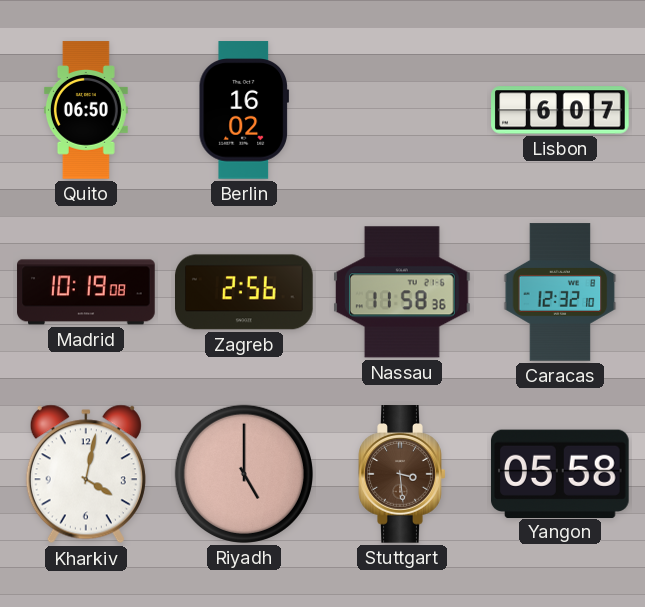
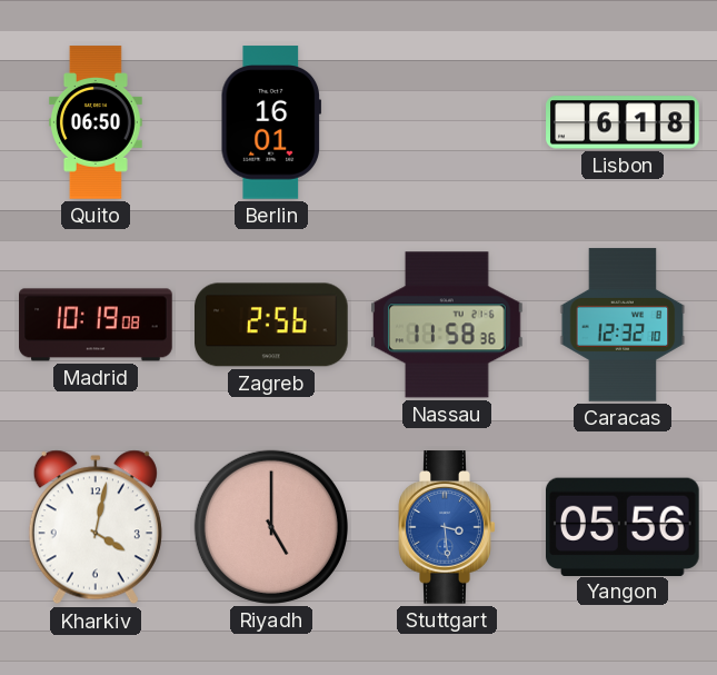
Berlin: 16:02 -> 16:01 (270, 122)
Lisbon: 6:07 -> 6:18 (623, 122)
Stuttgart dial: brown -> blue (447, 527)
Yangon: 05:58 -> 05:56 (623, 526)
